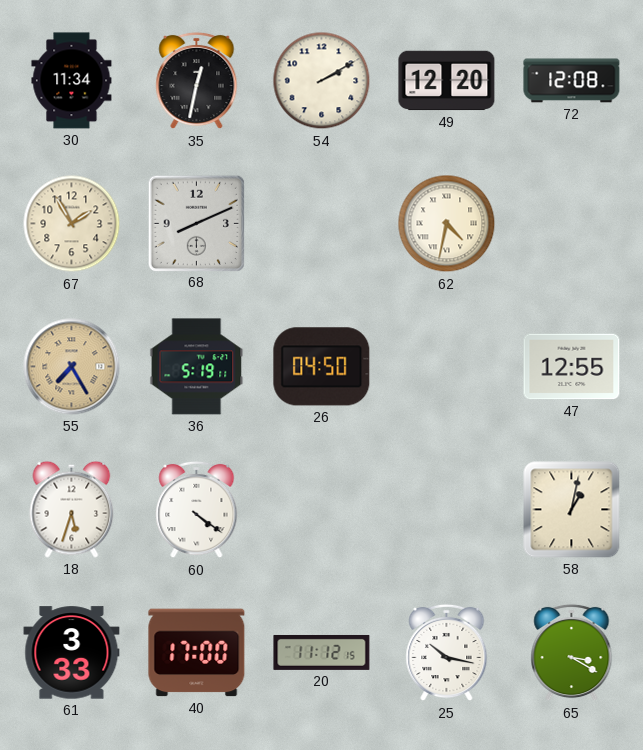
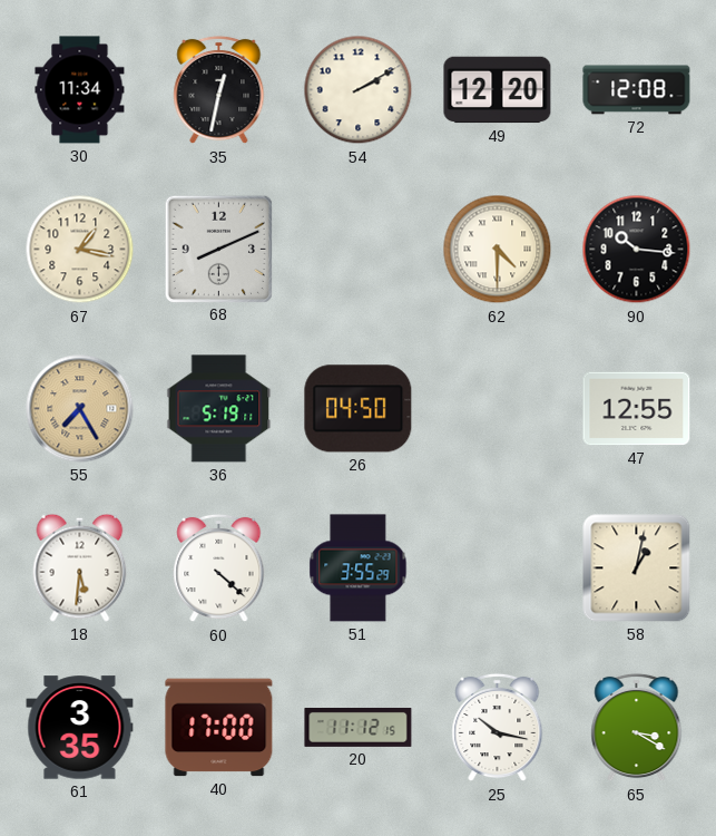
67: 1:55 -> 1:17 (80, 250)
62: 4:32 -> 4:30 (498, 250)
90: none -> 10:16 (637, 250)
18: 5:33 -> 5:31 (80, 567)
60: 4:21 -> 4:22 (219, 568)
51: none -> 3:55 (359, 568)
61: 3:33 -> 3:35 (80, 728)
